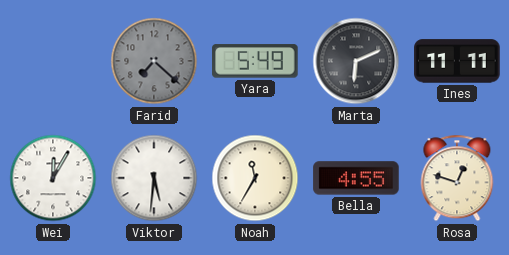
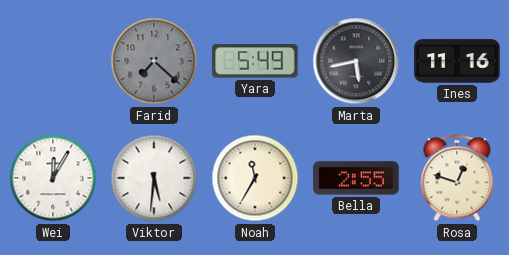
Marta: 6:11 -> 5:43 (356, 61)
Ines: 11:11 -> 11:16 (457, 61)
Bella: 4:55 -> 2:55 (356, 178)
